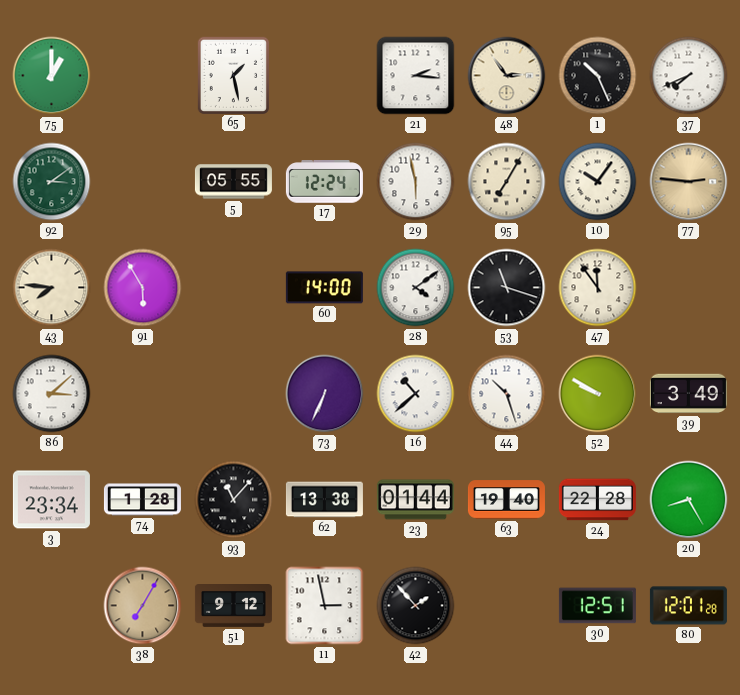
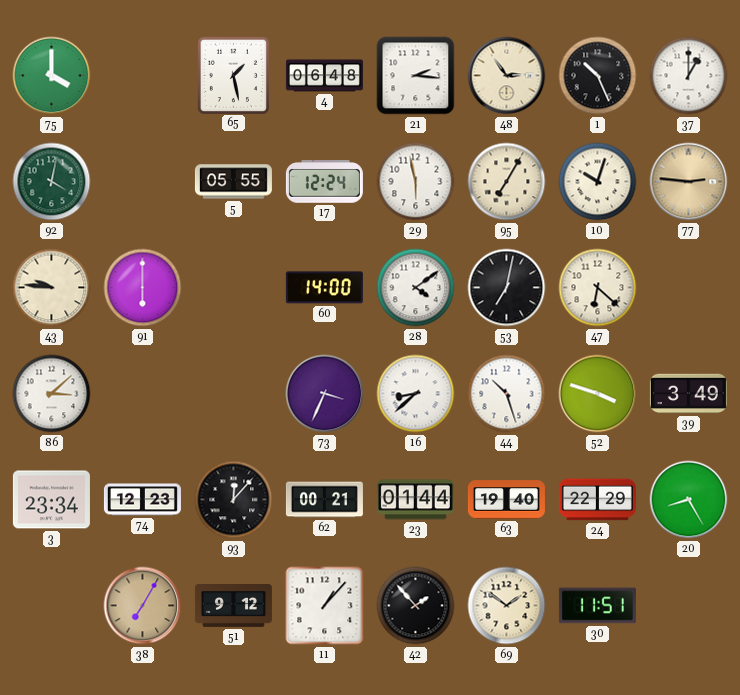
75: 1:00 -> 4:00 (52, 76)
4: none -> 06:48 (324, 76)
37: 7:41 -> 1:00 (689, 76)
92: 3:09 -> 4:02 (52, 182)
10: 10:06 -> 10:03 (598, 182)
43: 7:46 -> 9:46 (52, 288)
91: 5:55 -> 6:00 (143, 288)
53: 11:18 -> 7:02 (507, 288)
47: 11:54 -> 6:22 (598, 288)
73: 6:34 -> 3:34 (325, 394)
16: 10:38 -> 8:38 (416, 394)
52: 9:50 -> 3:48 (598, 394)
74: 1:28 -> 12:23 (142, 500)
93: 11:07 -> 12:07 (234, 500)
62: 13:38 -> 00:21 (324, 500)
24: 22:28 -> 22:29 (597, 500)
11: 2:58 -> 1:07 (325, 606)
69: none -> 1:51 (507, 606)
30: 12:51 -> 11:51 (597, 606)
80: 12:01 -> none (688, 606)
